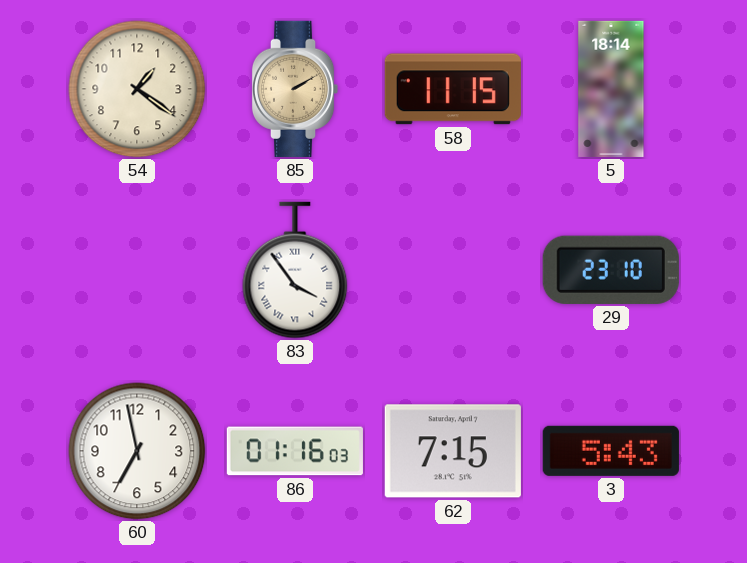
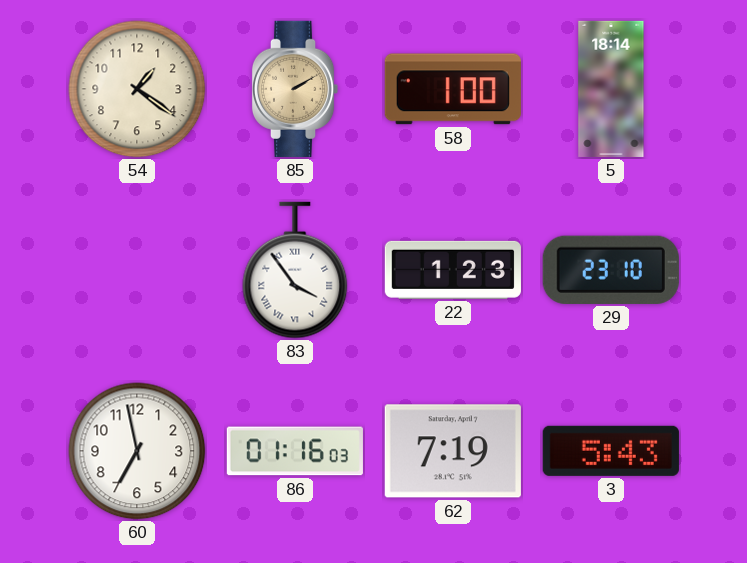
58: 11:15 -> 1:00 (453, 89)
22: none -> 1:23 (453, 270)
62: 7:15 -> 7:19 (453, 451)
